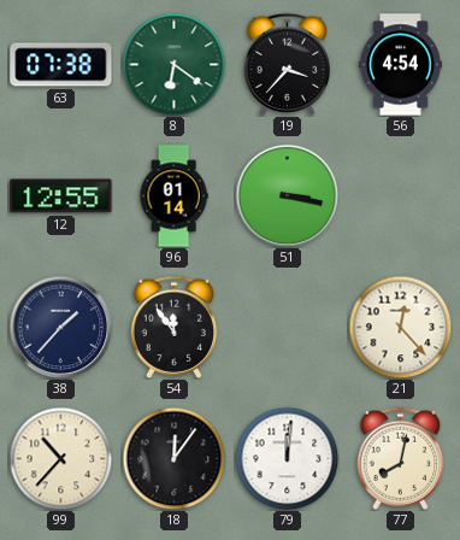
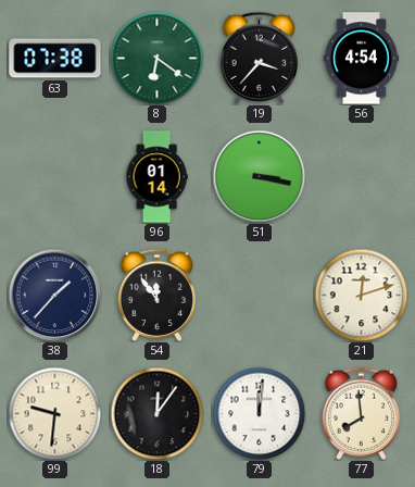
12: 12:55 -> none (61, 196)
21: 12:23 -> 12:12 (361, 295)
99: 10:37 -> 9:31 (54, 413)
77: 8:02 -> 7:59 (362, 413)
